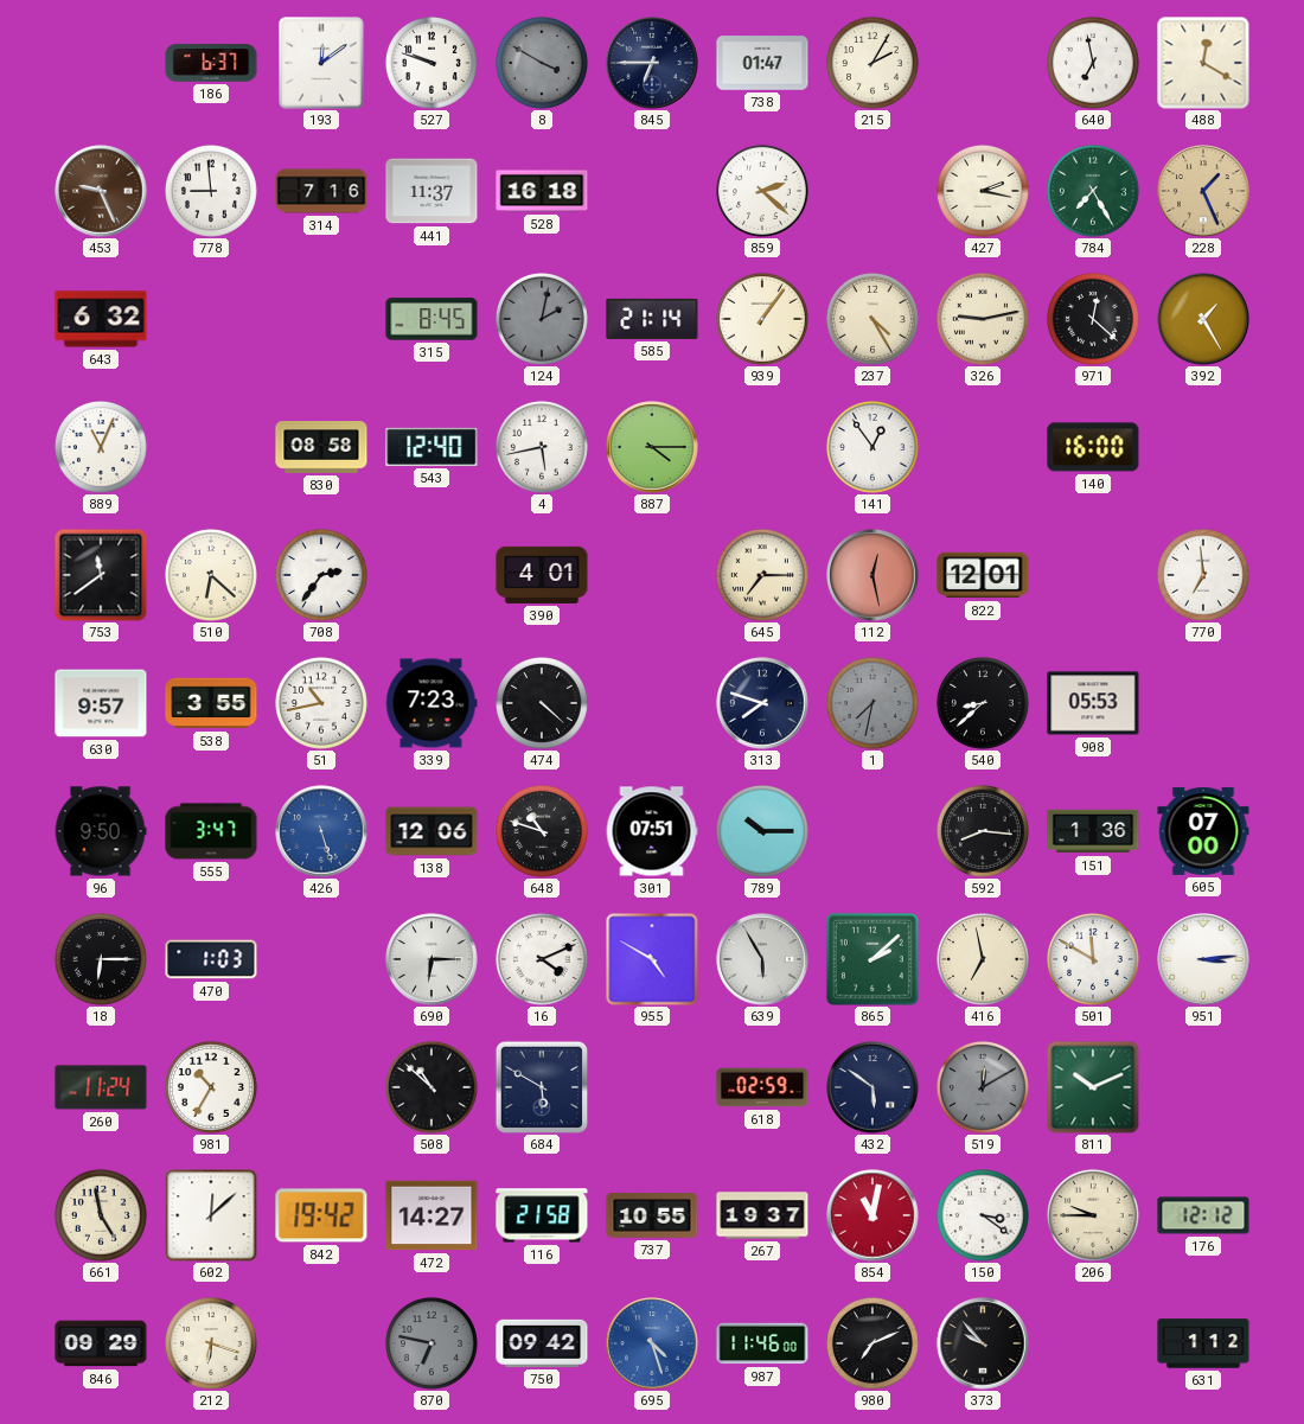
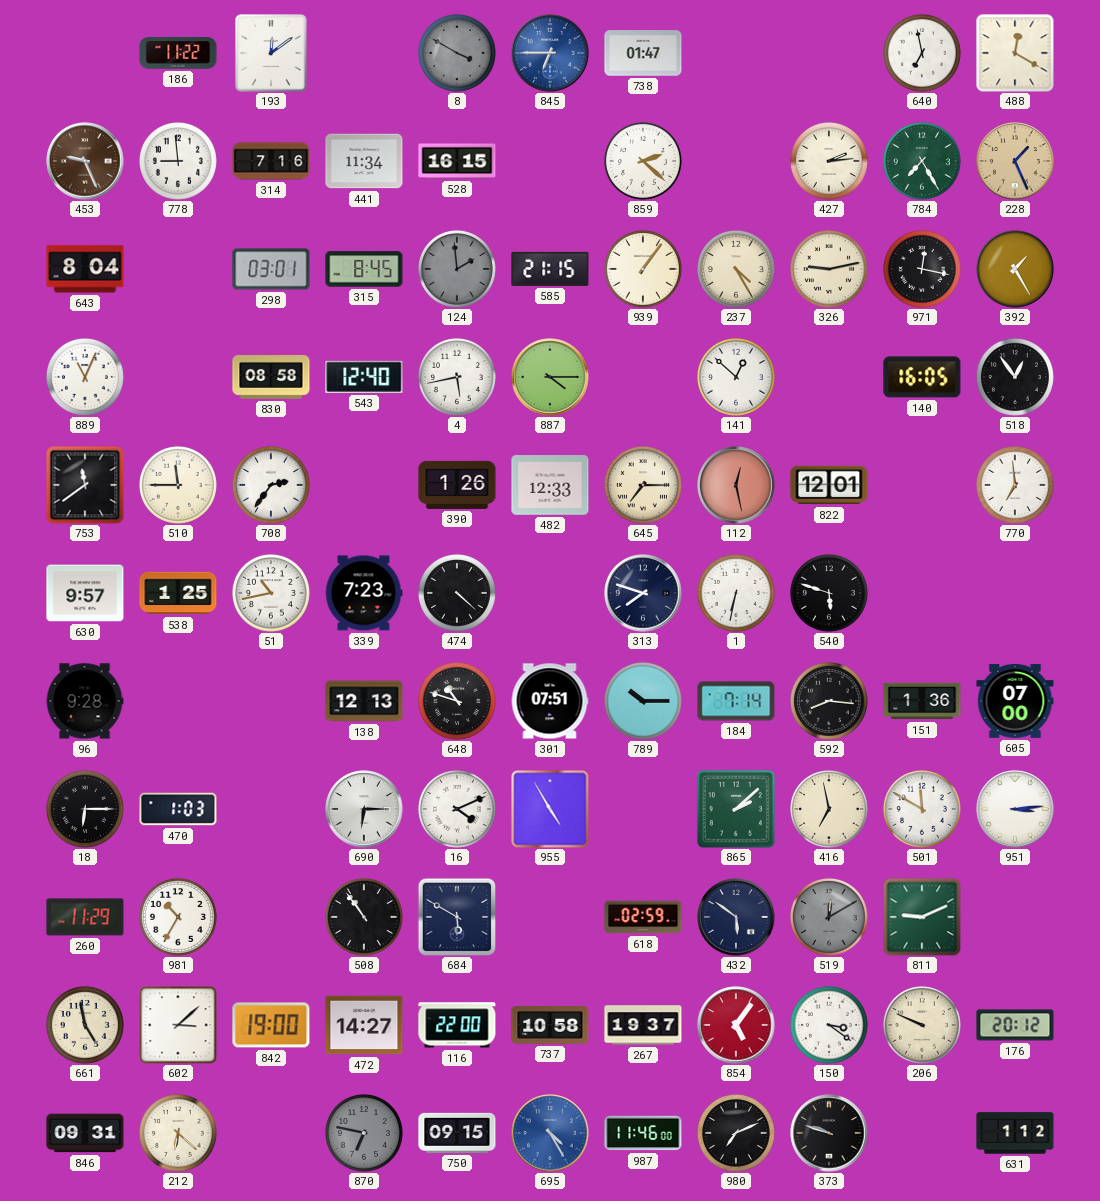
186: 6:37 -> 11:22 (178, 53)
527: 9:48 -> none (432, 63)
845 dial: navy -> blue (550, 53)
215: 2:05 -> none (872, 63)
441: 11:37 -> 11:34 (364, 161)
528: 16:18 -> 16:15 (457, 161)
427: 2:17 -> 2:14 (829, 161)
643: 6:32 -> 8:04 (85, 269)
298: none -> 03:01 (271, 269)
124: 2:02 -> 1:59 (457, 269)
585: 21:14 -> 21:15 (550, 269)
971: 12:22 -> 12:17 (922, 269)
141: 12:54 -> 12:52 (736, 377)
140: 16:00 -> 16:05 (922, 377)
518: none -> 12:54 (1015, 377)
510: 6:22 -> 11:45 (178, 485)
390: 4:01 -> 1:26 (457, 485)
482: none -> 12:33 (550, 485)
538: 3:55 -> 1:25 (178, 593)
1: 7:32 -> 6:32 (736, 593)
1 dial: grey -> white (736, 593)
540: 8:38 -> 5:48 (829, 593)
908: 05:53 -> none (1093, 703)
96: 9:50 -> 9:28 (85, 701)
555: 3:47 -> none (211, 831)
426: 5:27 -> none (321, 831)
138: 12:06 -> 12:13 (364, 701)
184: none -> 7:14 (736, 701)
955: 4:50 -> 4:55 (550, 809)
639: 5:55 -> none (762, 959)
260: 11:24 -> 11:29 (85, 917)
508: 10:52 -> 10:54 (364, 917)
811: 10:11 -> 9:11 (922, 917)
602: 12:08 -> 3:08 (178, 1025)
842: 19:42 -> 19:00 (271, 1025)
116: 21:58 -> 22:00 (457, 1025)
737: 10:55 -> 10:58 (550, 1025)
854: 11:02 -> 5:06 (736, 1025)
206: 9:45 -> 9:49 (922, 1025)
176: 12:12 -> 20:12 (1015, 1025)
846: 09:29 -> 09:31 (85, 1133)
212: 6:18 -> 6:22 (178, 1133)
750: 09:42 -> 09:15 (457, 1133)
695: 4:27 -> 4:25 (550, 1133)
373: 9:53 -> 9:48 (829, 1133)
